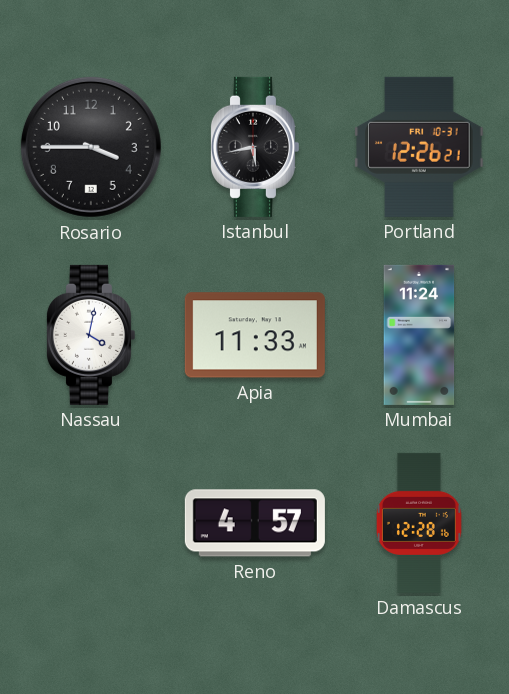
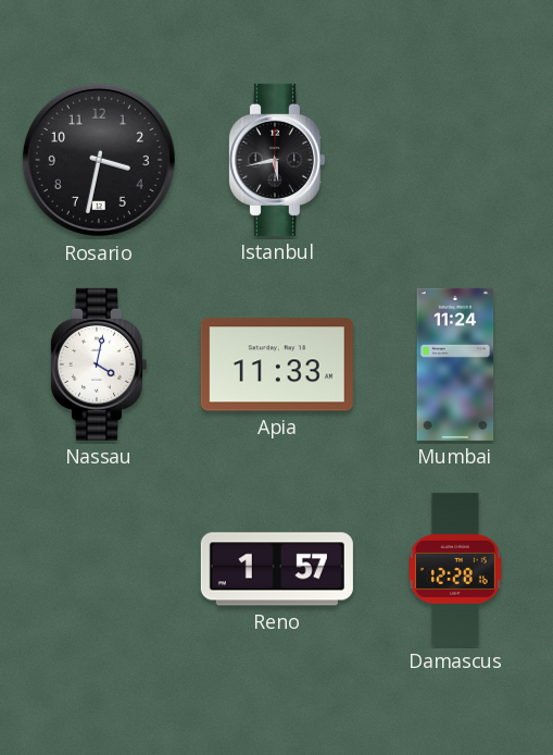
Rosario: 3:45 -> 3:32 (99, 160)
Portland: 12:26 -> none (419, 147)
Reno: 4:57 -> 1:57 (277, 569)
